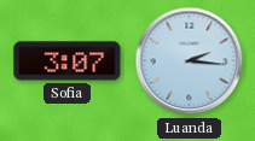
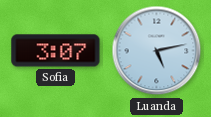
Luanda: 2:16 -> 5:13 (157, 51)
